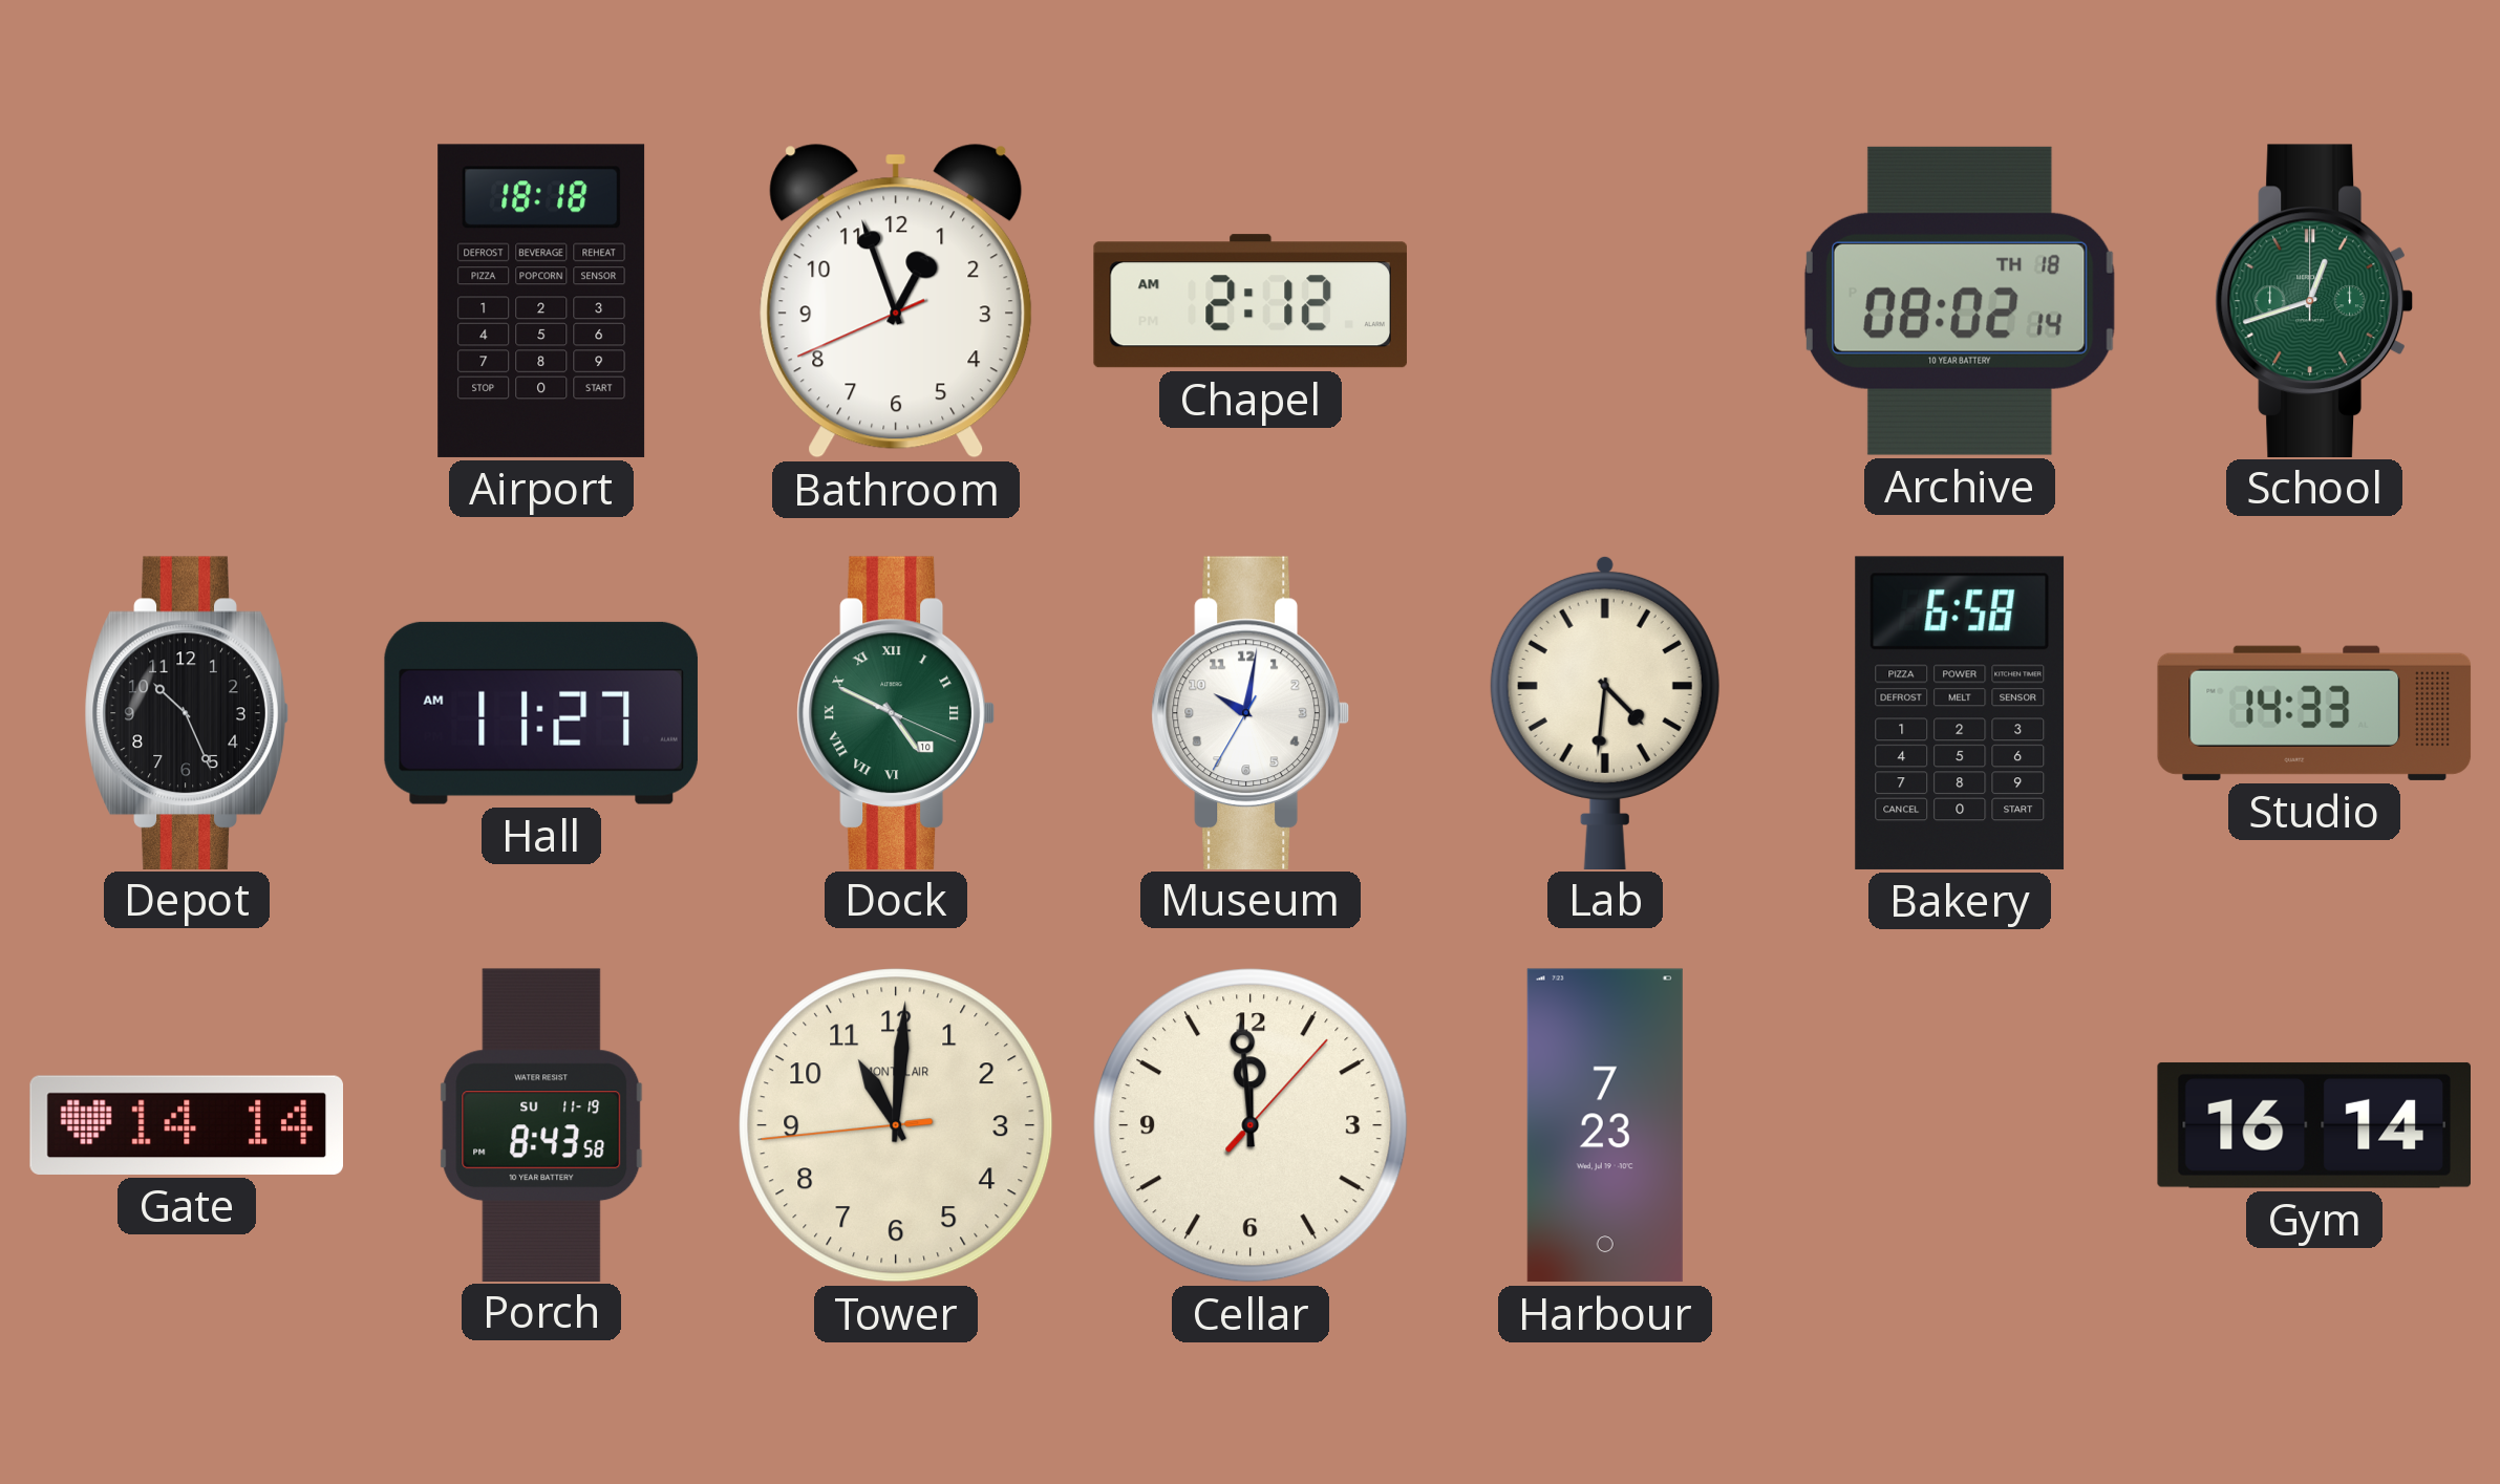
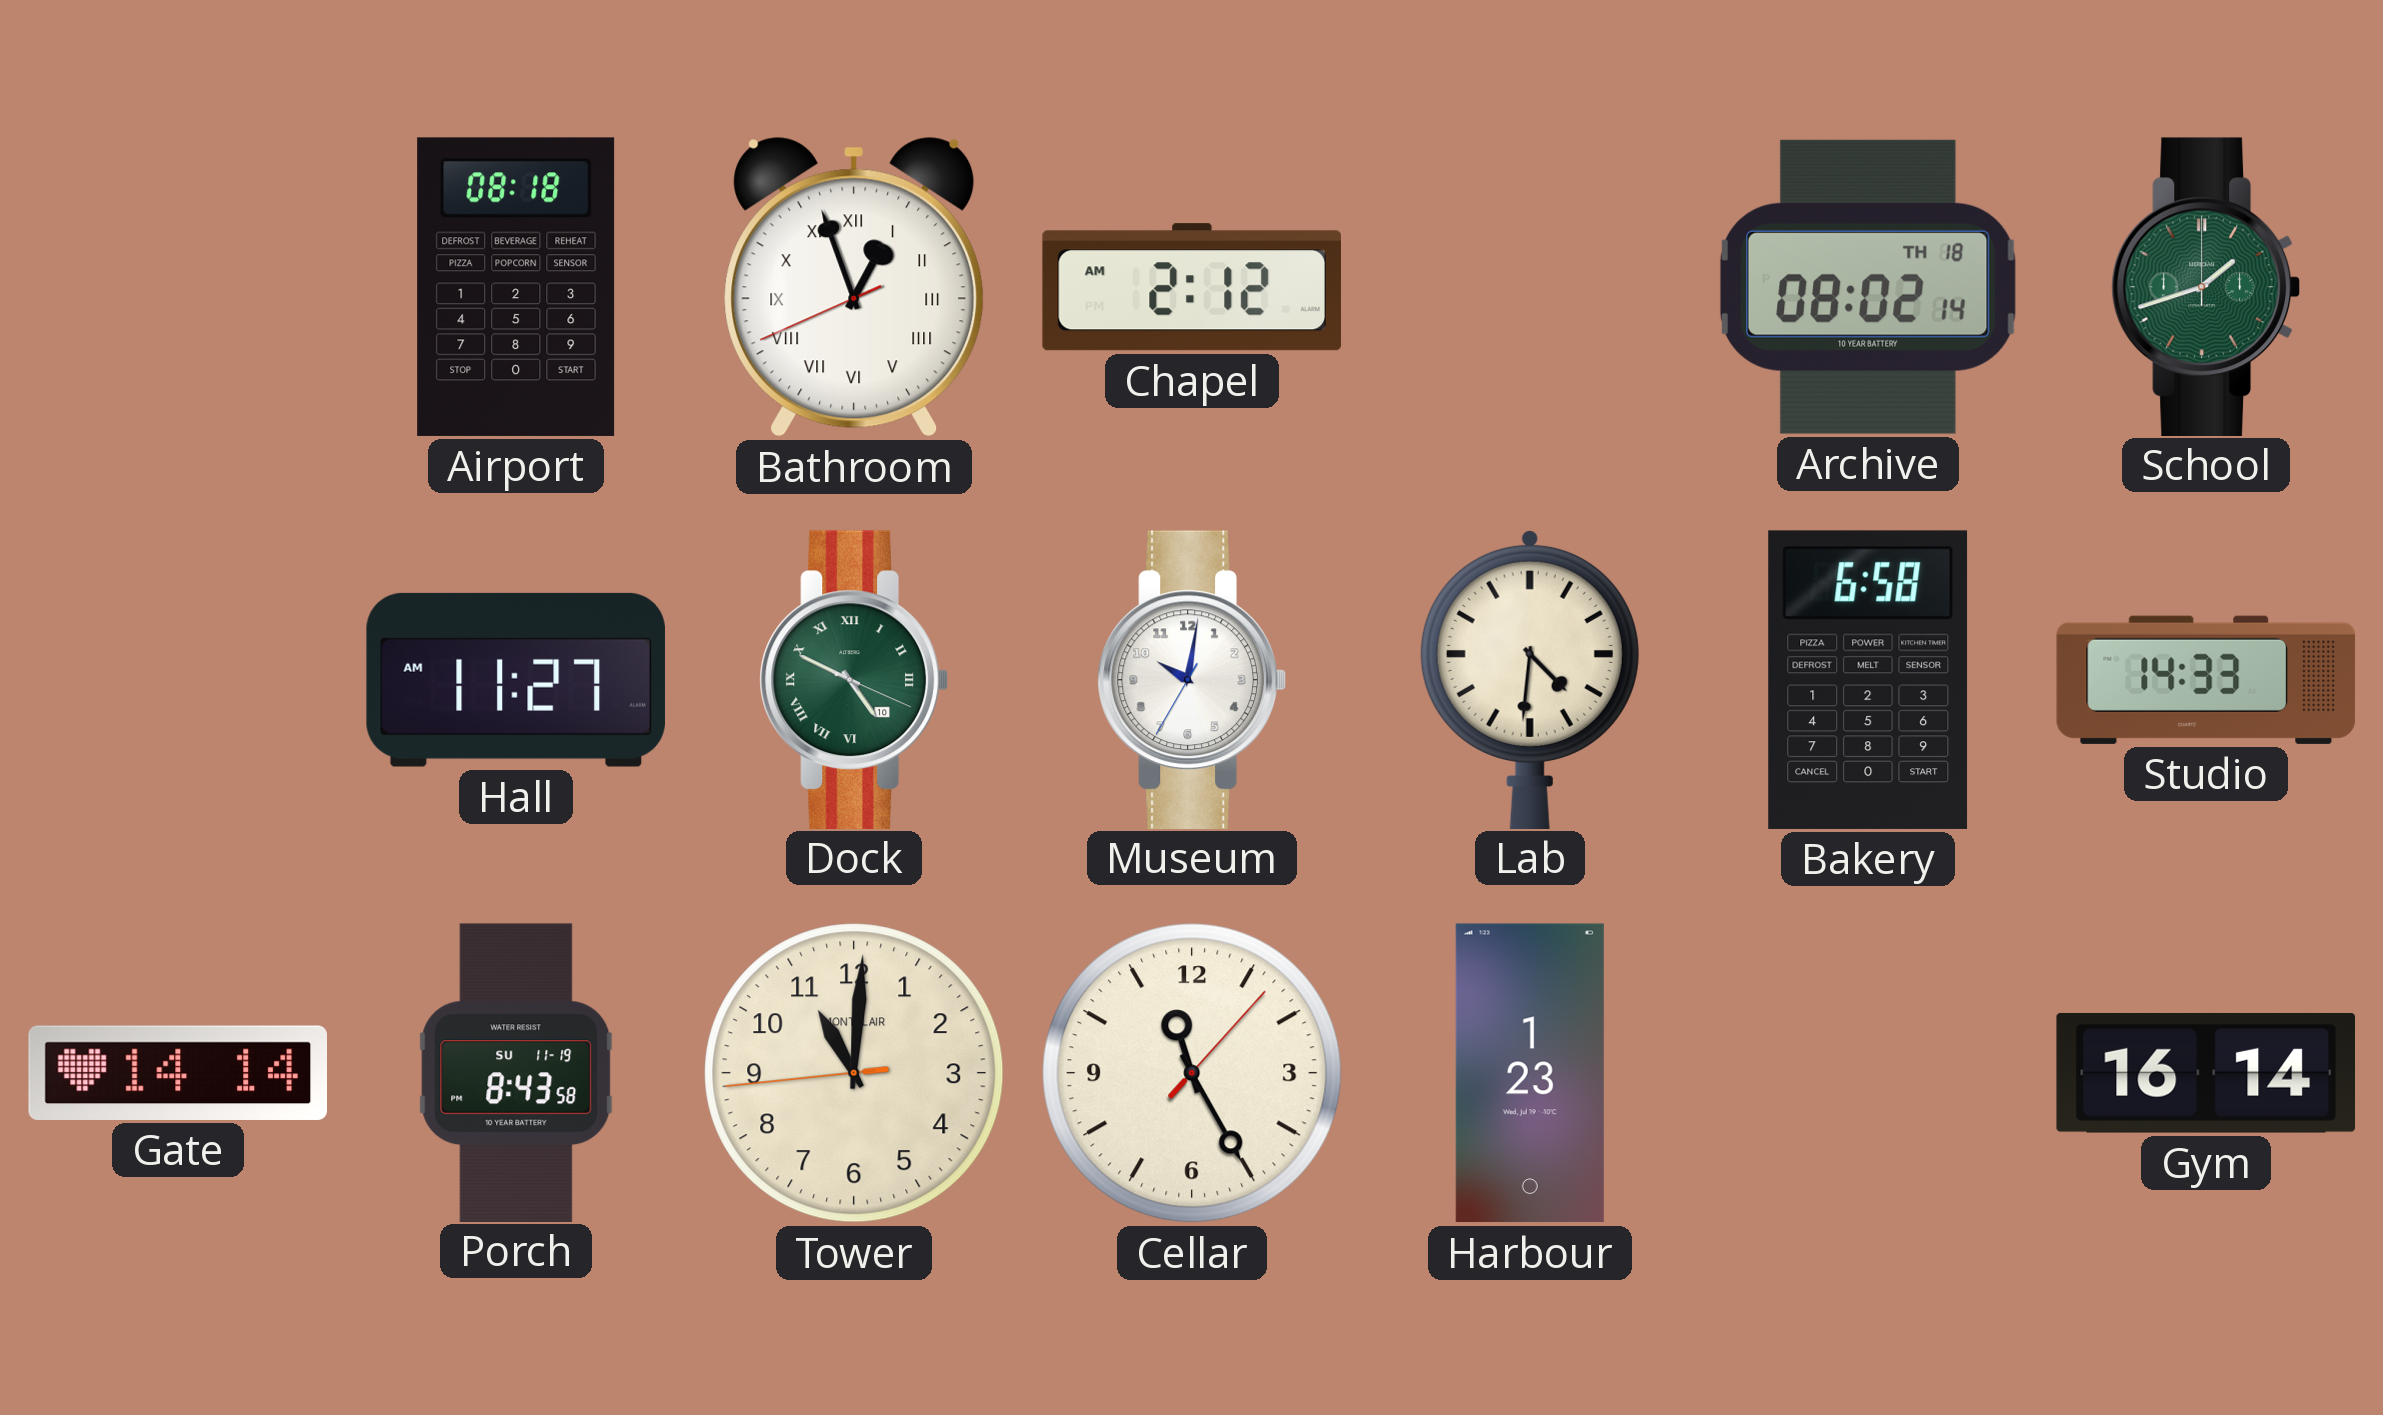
Airport: 18:18 -> 08:18 (516, 287)
Bathroom numerals: Arabic -> Roman (854, 287)
School: 12:42 -> 1:42 (2206, 286)
Depot: 10:26 -> none (187, 712)
Cellar: 11:59 -> 11:25 (1192, 1073)
Harbour: 7:23 -> 1:23 (1530, 1073)
